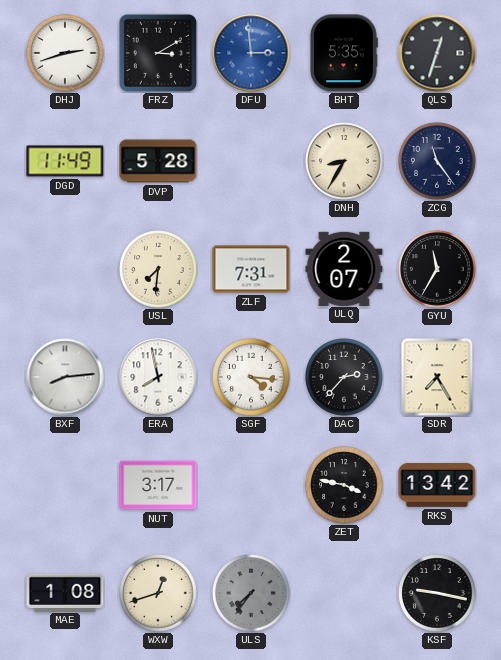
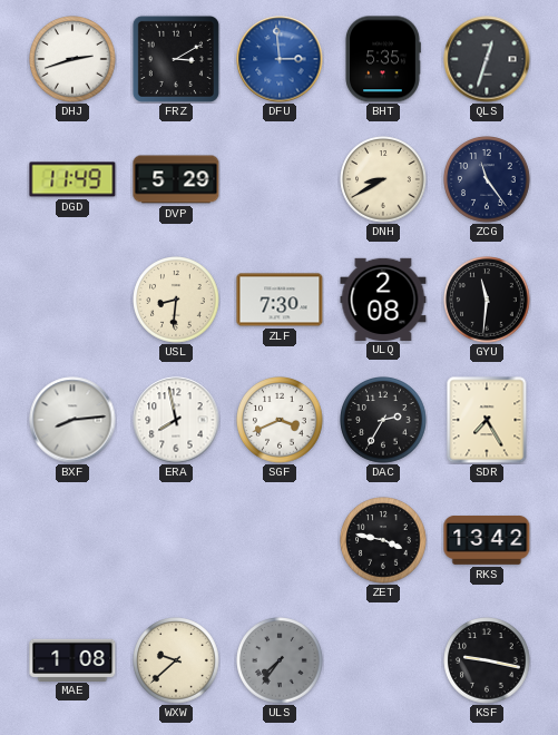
DVP: 5:28 -> 5:29 (176, 179)
DNH: 8:35 -> 8:40 (383, 179)
USL: 7:31 -> 8:31 (176, 300)
ZLF: 7:31 -> 7:30 (280, 300)
ULQ: 2:07 -> 2:08 (383, 298)
GYU: 11:35 -> 11:31 (487, 300)
SGF: 4:16 -> 3:41 (280, 420)
DAC: 2:37 -> 2:35 (383, 420)
NUT: 3:17 -> none (158, 485)
WXW: 12:42 -> 9:38 (176, 660)
